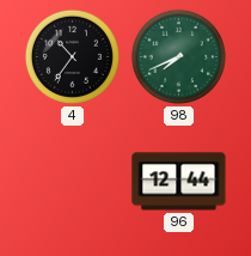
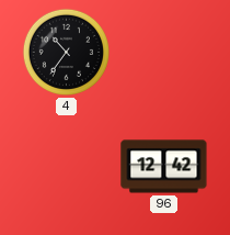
98: 7:41 -> none (178, 56)
96: 12:44 -> 12:42 (164, 167)
